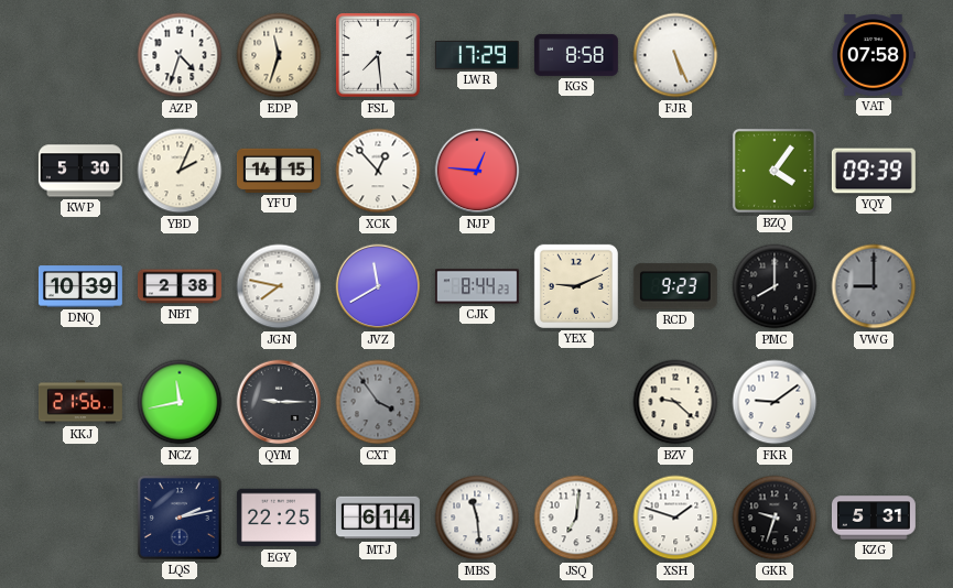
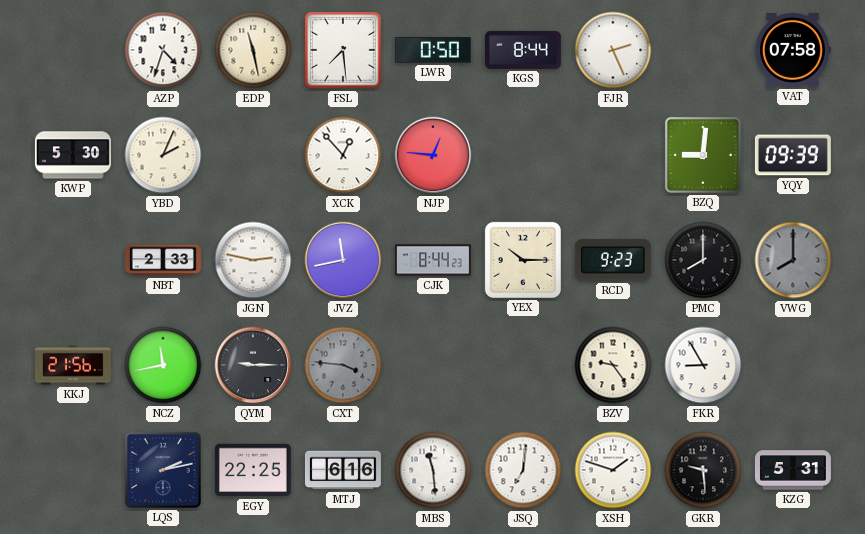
EDP: 11:33 -> 11:28 (253, 50)
LWR: 17:29 -> 0:50 (433, 50)
KGS: 8:58 -> 8:44 (523, 50)
FJR: 5:26 -> 2:26 (613, 50)
YFU: 14:15 -> none (279, 171)
BZQ: 4:06 -> 9:01 (703, 155)
DNQ: 10:39 -> none (80, 286)
NBT: 2:38 -> 2:33 (163, 260)
JGN: 7:47 -> 2:47 (253, 260)
JVZ: 11:40 -> 11:43 (343, 260)
YEX: 9:11 -> 10:15 (523, 260)
VWG: 9:00 -> 8:00 (793, 260)
CXT: 3:54 -> 3:46 (343, 365)
BZV: 9:22 -> 9:24 (613, 365)
FKR: 9:09 -> 8:55 (703, 365)
MTJ: 6:14 -> 6:16 (343, 470)
GKR: 9:33 -> 9:29 (703, 470)
